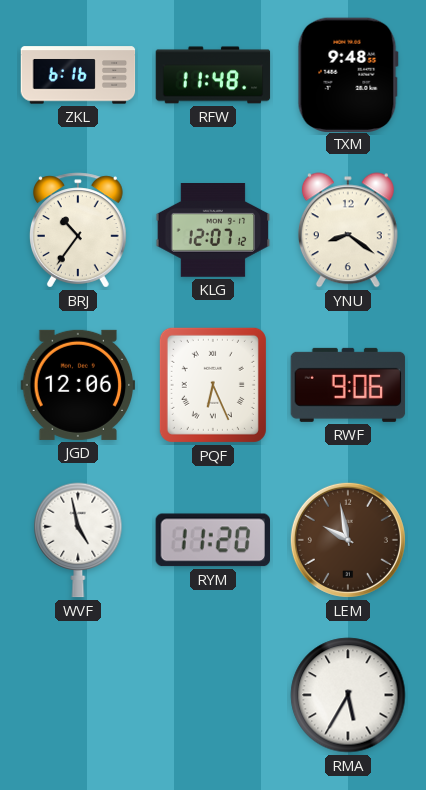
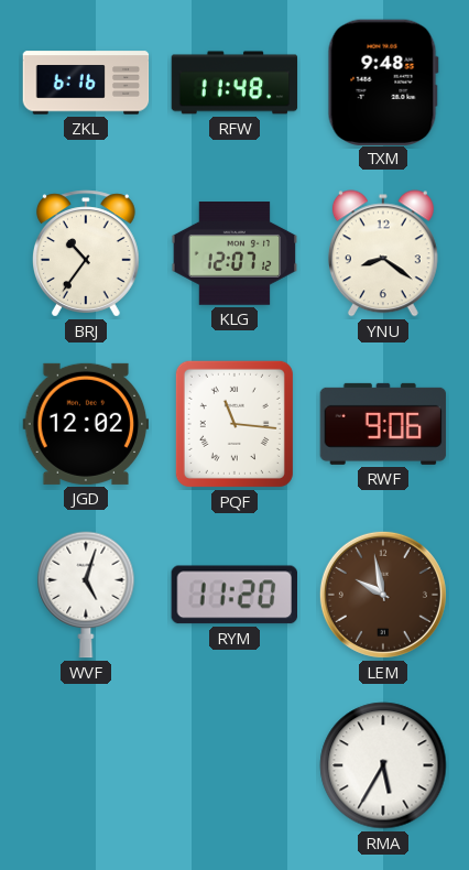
JGD: 12:06 -> 12:02 (86, 424)
PQF: 6:26 -> 11:16 (234, 424)
WVF: 4:58 -> 5:03 (86, 595)
